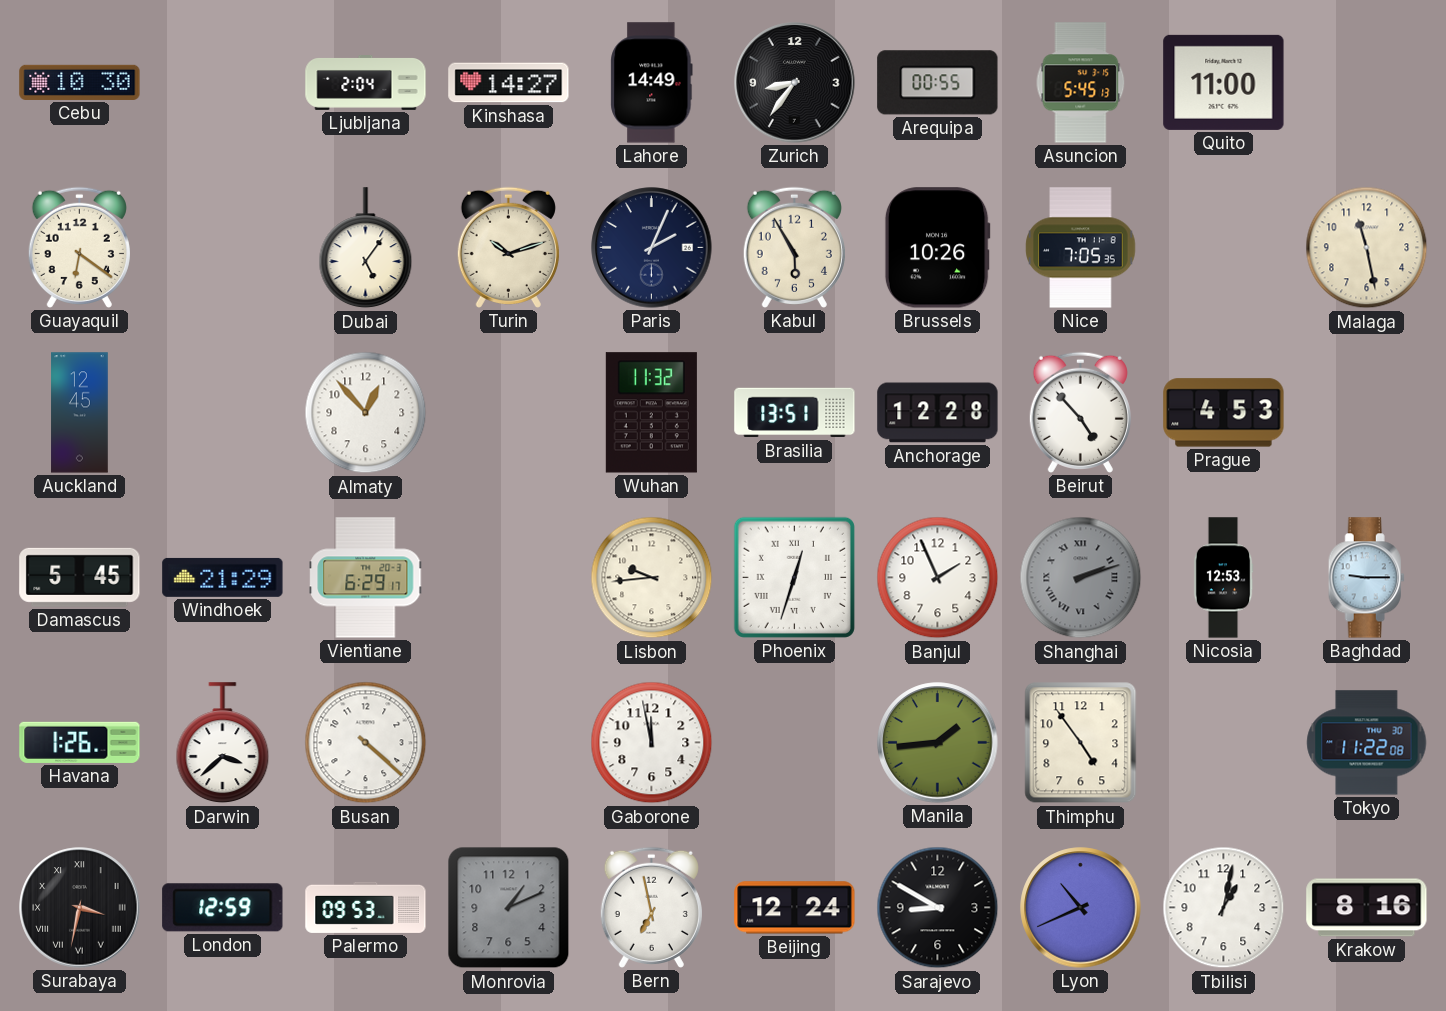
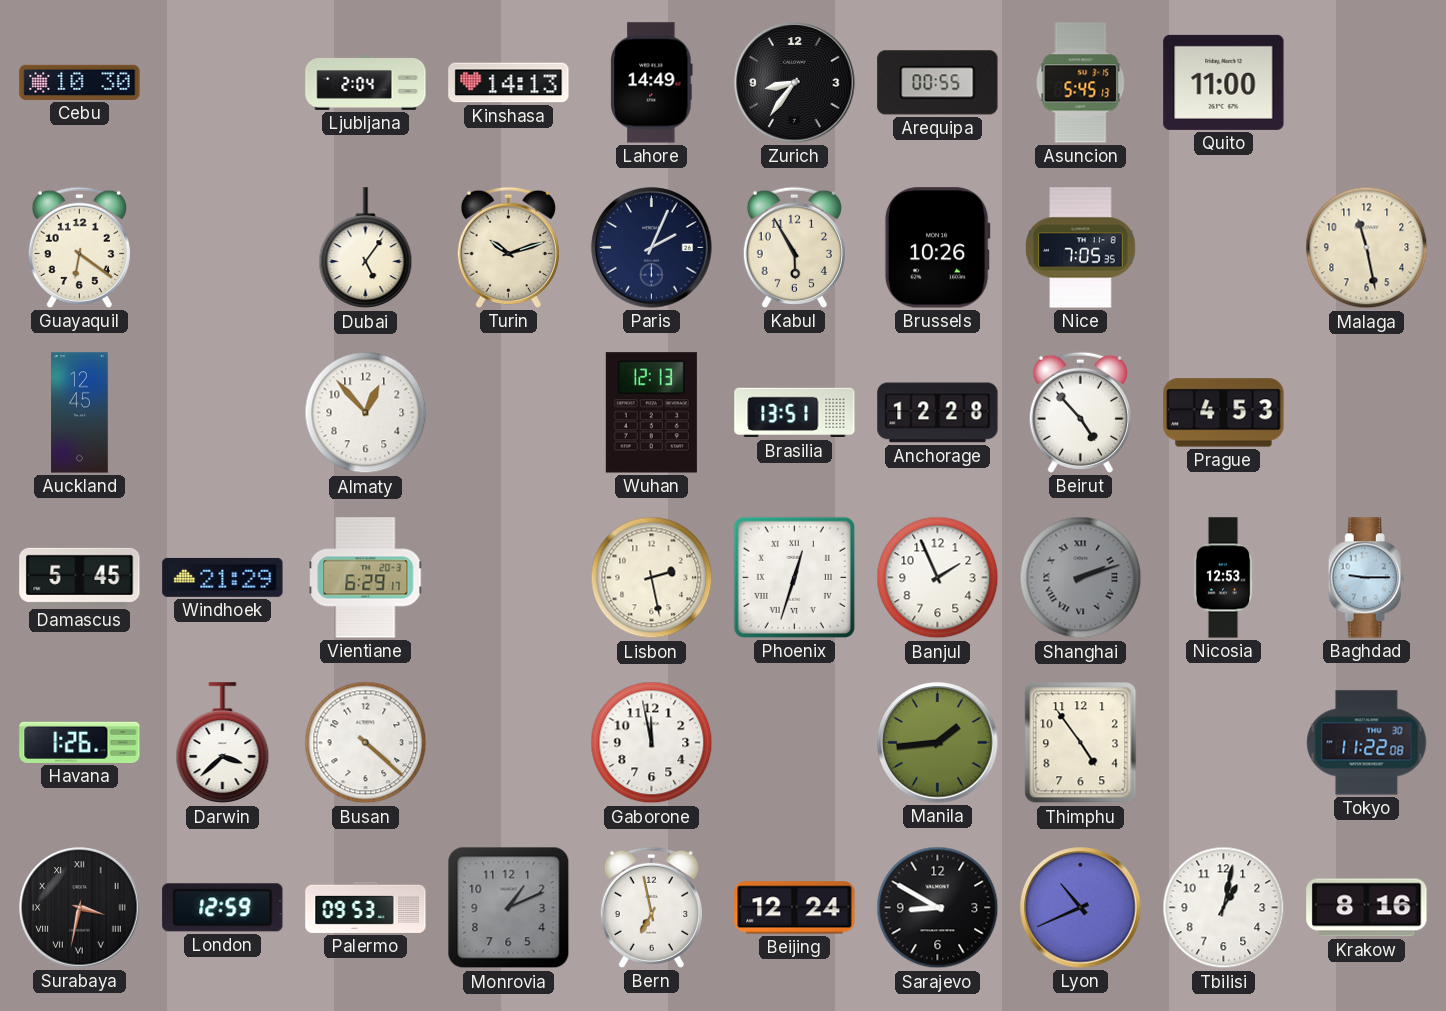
Kinshasa: 14:27 -> 14:13 (509, 83)
Wuhan: 11:32 -> 12:13 (651, 413)
Lisbon: 9:44 -> 2:28 (652, 578)
